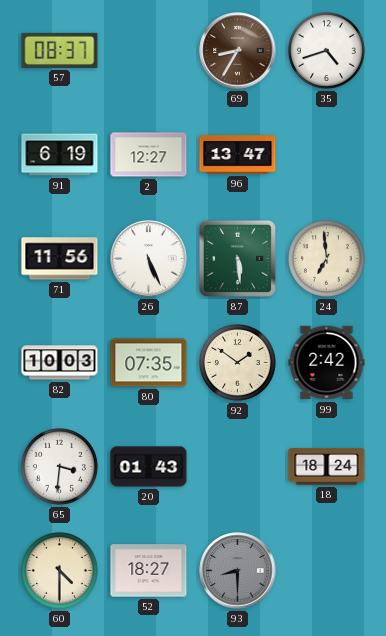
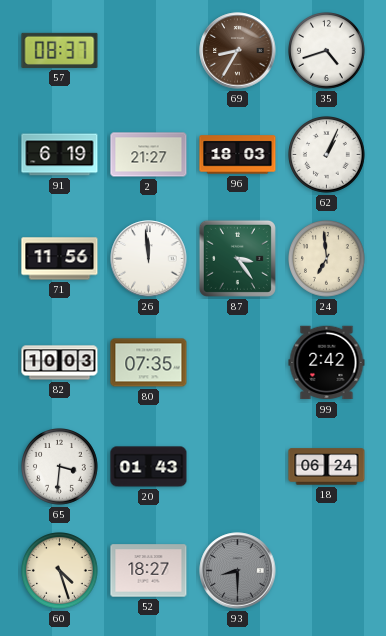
2: 12:27 -> 21:27 (149, 155)
96: 13:47 -> 18:03 (238, 155)
62: none -> 1:04 (327, 155)
26: 5:26 -> 11:59 (149, 259)
87: 5:29 -> 3:24 (237, 258)
92: 1:51 -> none (238, 363)
18: 18:24 -> 06:24 (327, 467)
60: 4:30 -> 4:27 (60, 571)
